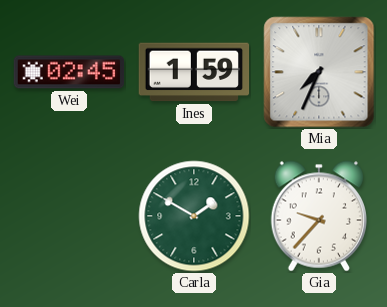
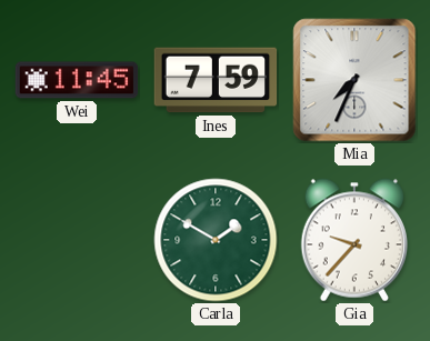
Wei: 02:45 -> 11:45 (77, 80)
Ines: 1:59 -> 7:59 (216, 80)
